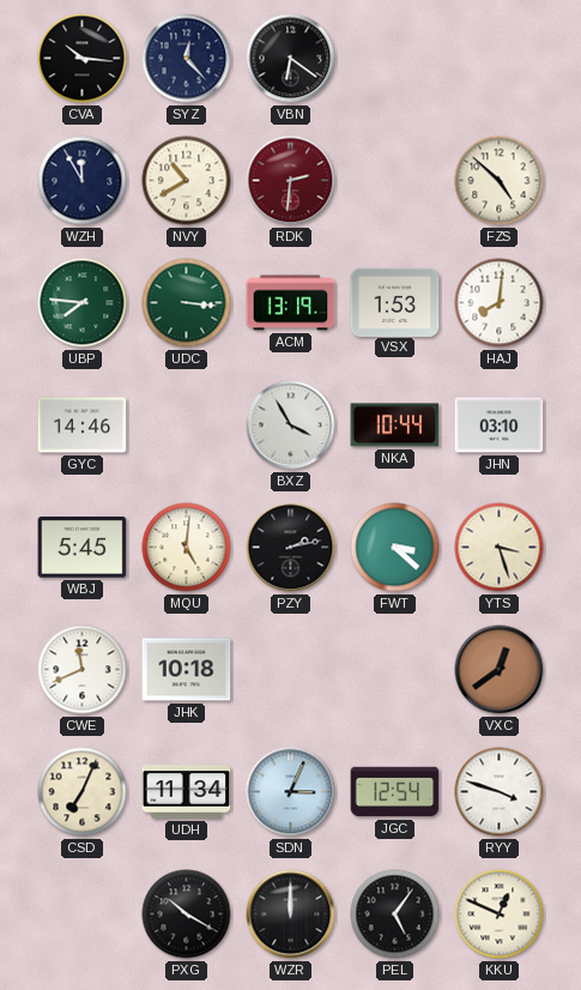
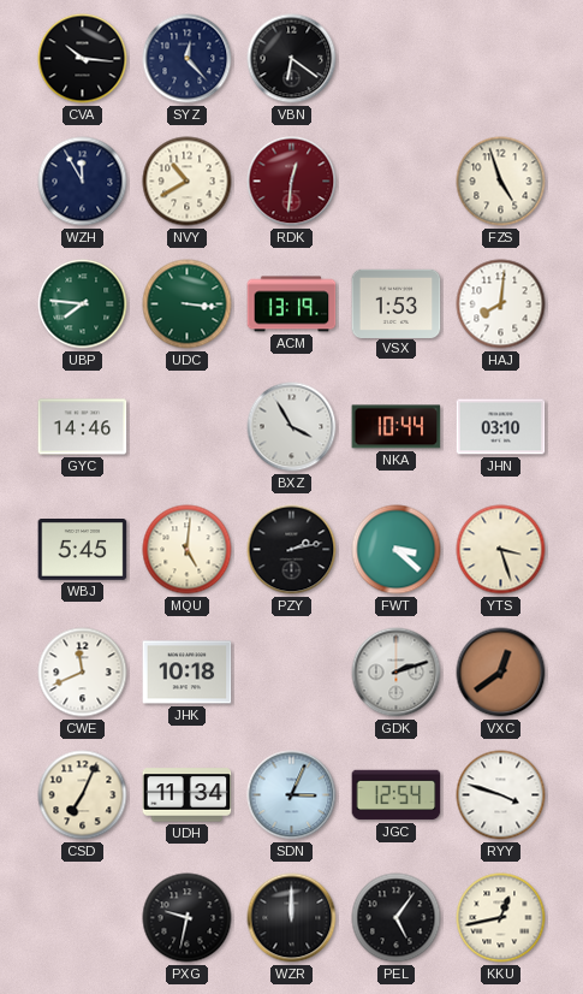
RDK: 2:31 -> 12:31 (292, 182)
FZS: 4:52 -> 4:57 (501, 182)
GDK: none -> 2:12 (397, 673)
PXG: 10:20 -> 9:32 (188, 918)
KKU: 12:49 -> 12:43 (501, 918)
